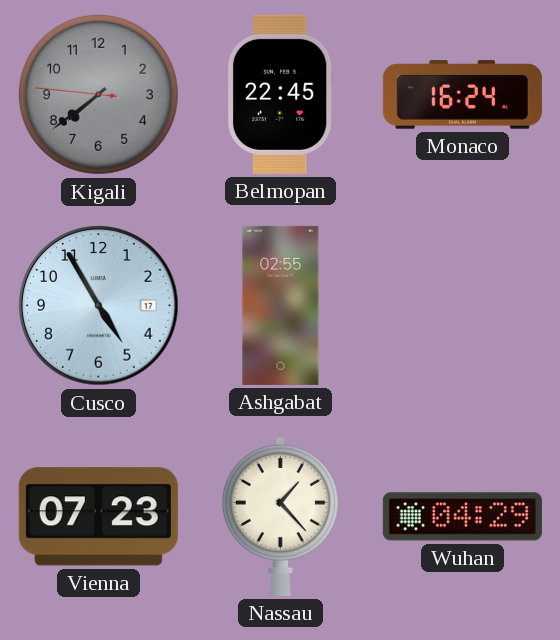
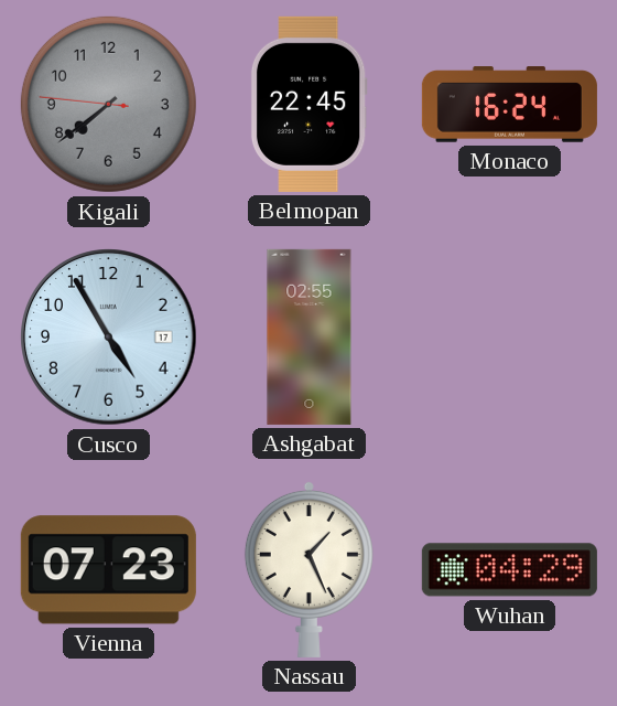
Nassau: 1:23 -> 1:26 (308, 569)
